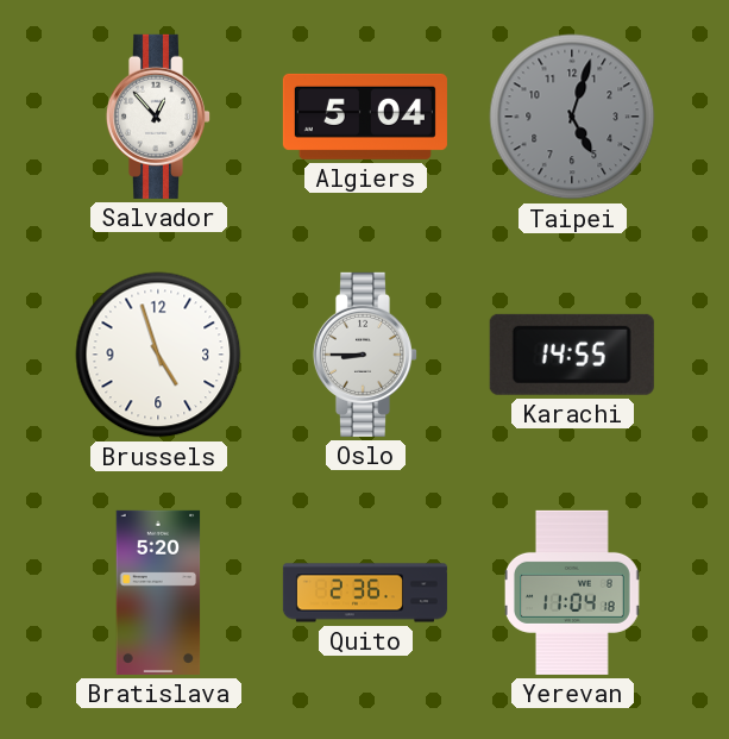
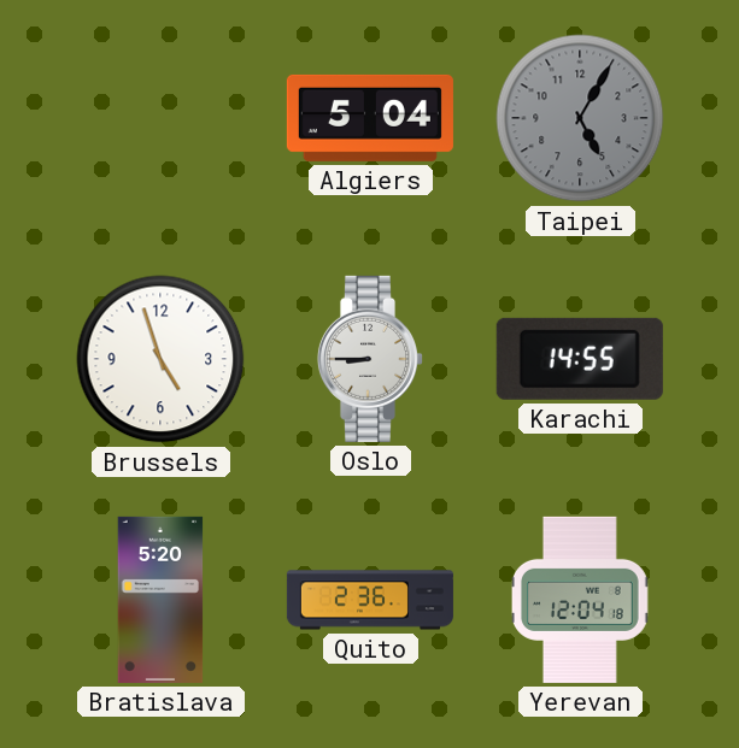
Salvador: 12:53 -> none (157, 117)
Taipei: 5:03 -> 5:05 (580, 118)
Yerevan: 11:04 -> 12:04 (580, 600)
